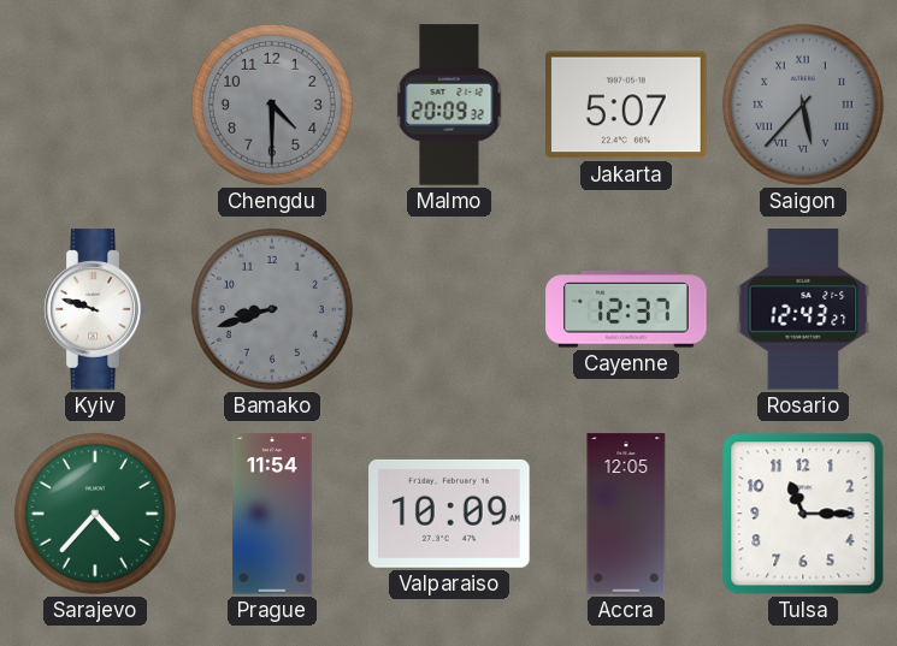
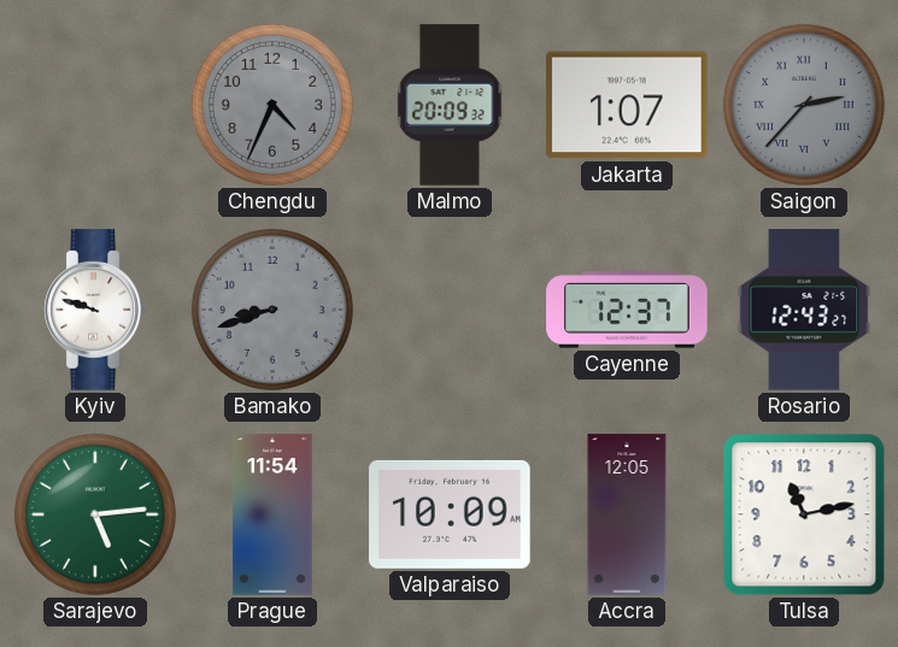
Chengdu: 4:30 -> 4:34 (272, 105)
Jakarta: 5:07 -> 1:07 (627, 105)
Saigon: 5:37 -> 2:37 (804, 105)
Sarajevo: 4:37 -> 5:14 (95, 514)
Tulsa: 11:15 -> 11:13 (804, 514)
